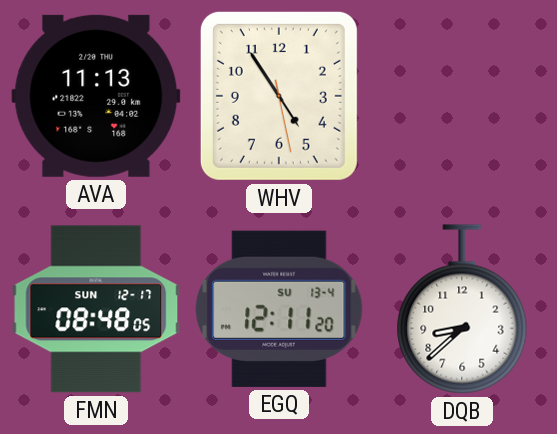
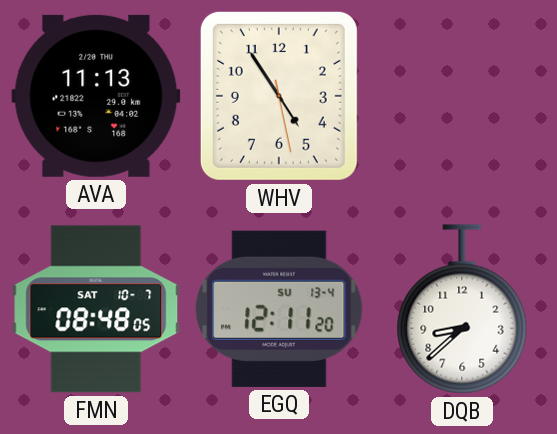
FMN date: SUN 12-17 -> SAT 10-7 (96, 309)
